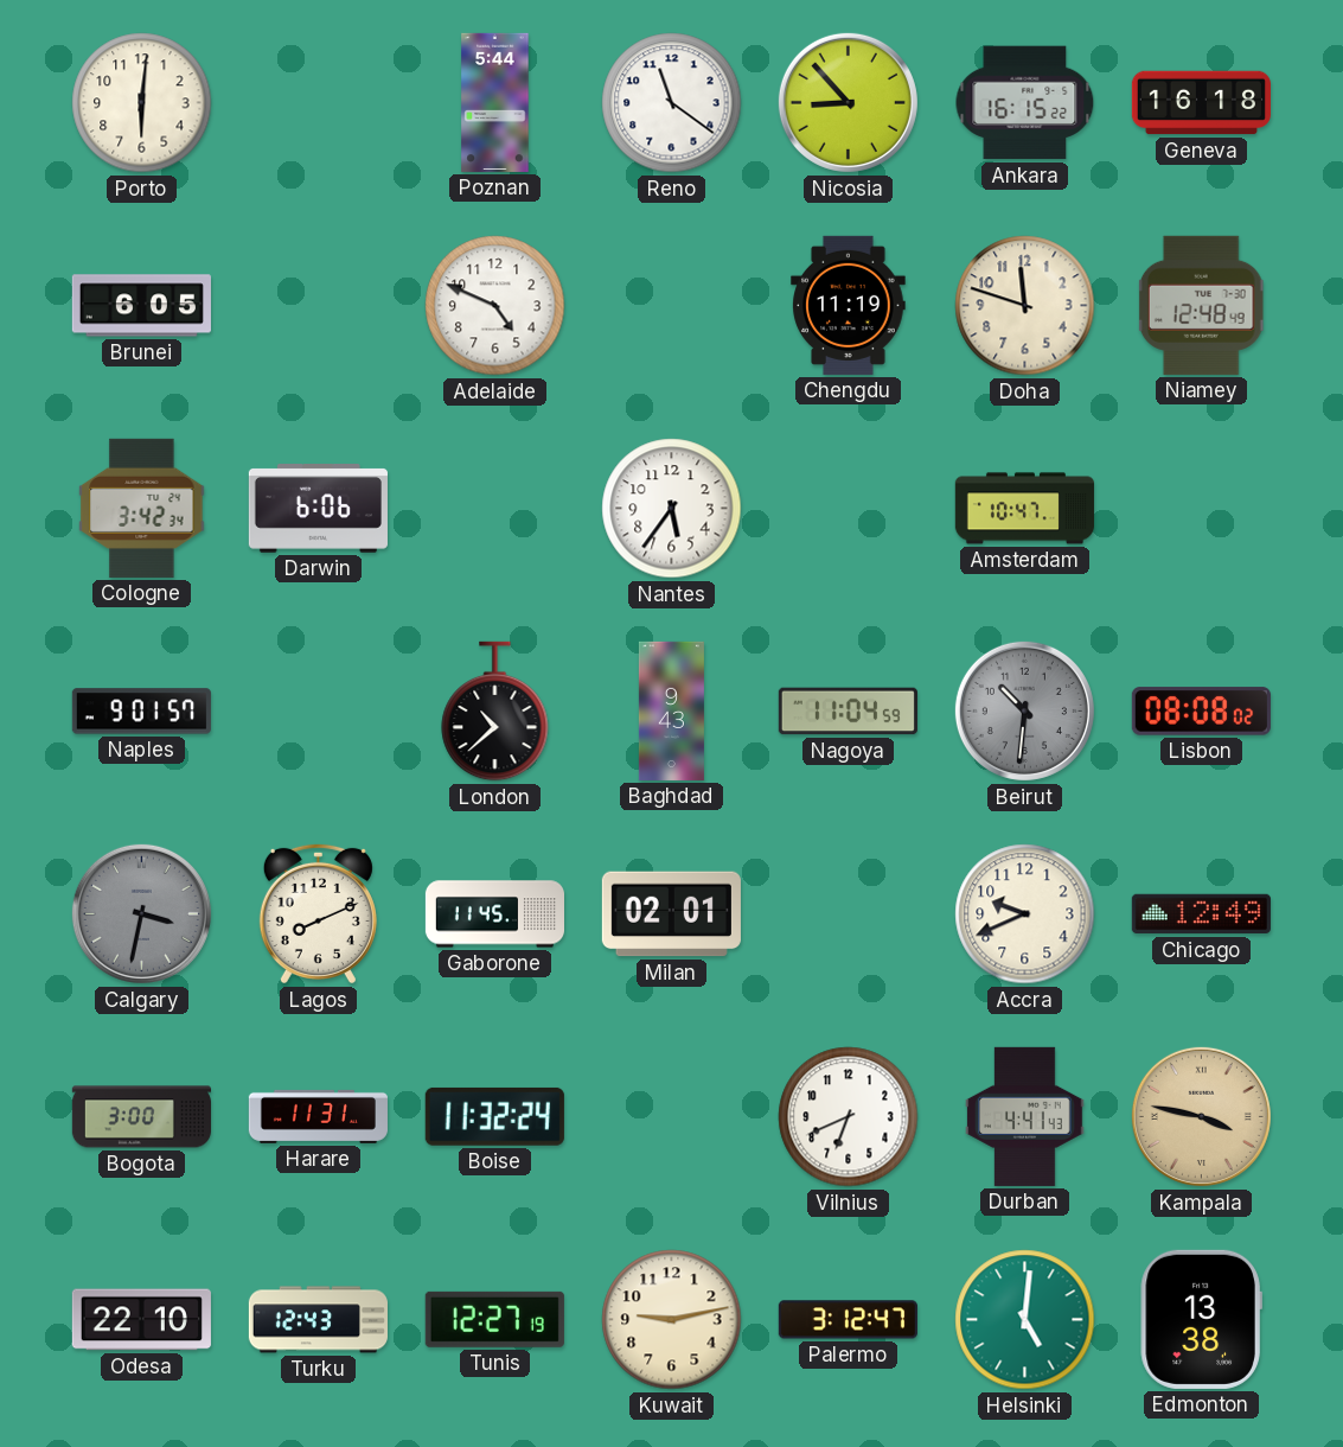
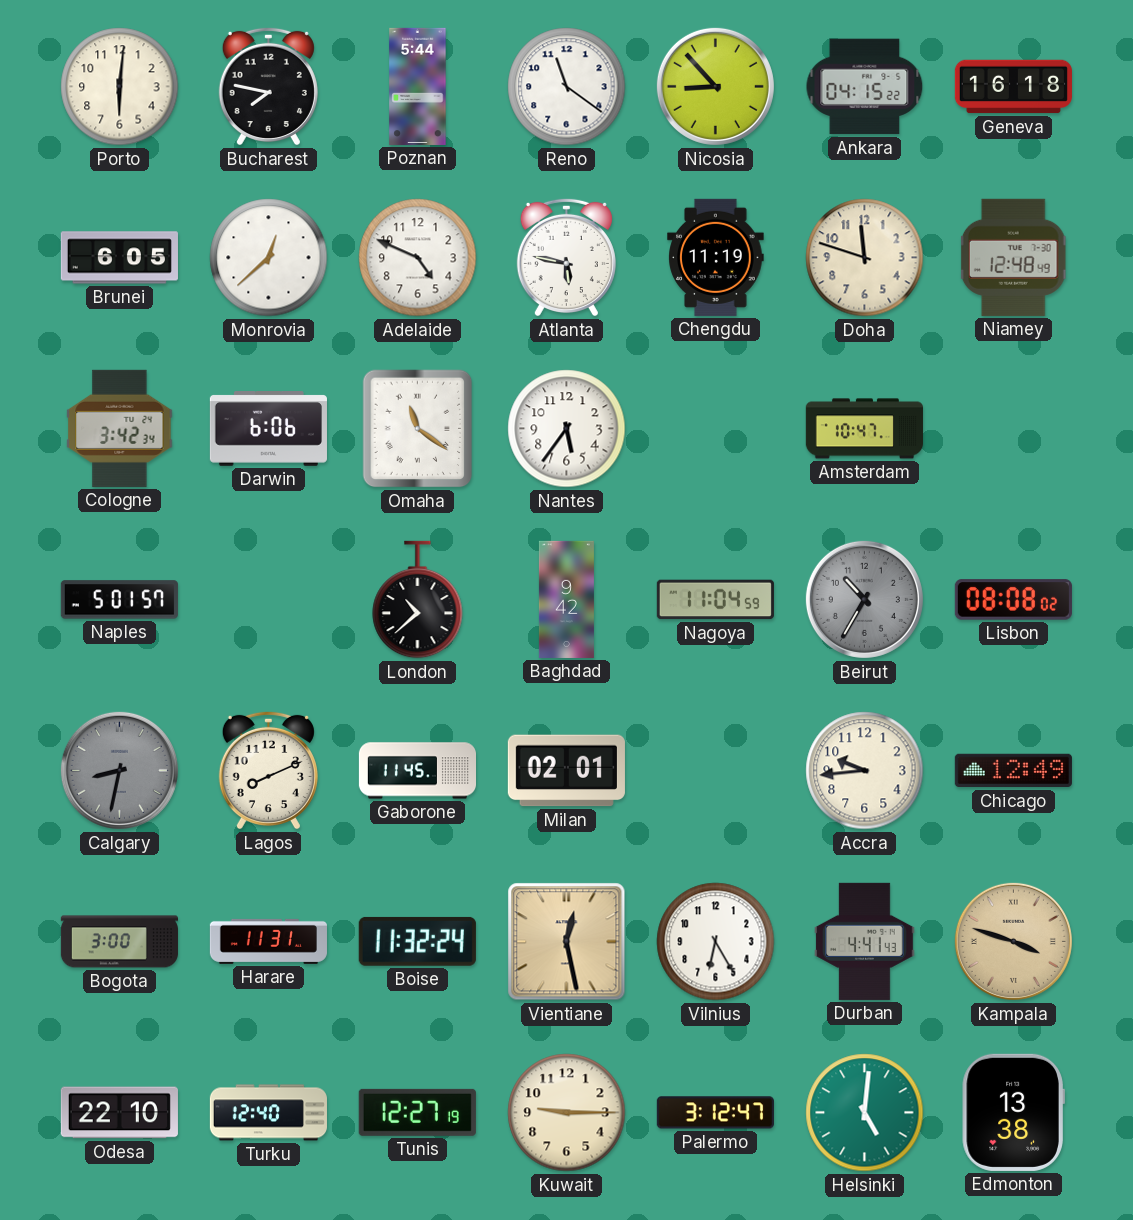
Bucharest: none -> 7:47 (268, 86)
Ankara: 16:15 -> 04:15 (865, 87)
Monrovia: none -> 12:38 (269, 258)
Atlanta: none -> 5:47 (566, 257)
Omaha: none -> 11:21 (418, 429)
Naples: 9:01 -> 5:01 (119, 600)
Baghdad: 9:43 -> 9:42 (566, 599)
Beirut: 10:31 -> 10:35 (864, 599)
Calgary: 3:32 -> 8:32 (119, 770)
Accra: 9:41 -> 9:44 (865, 771)
Vientiane: none -> 12:28 (567, 942)
Vilnius: 6:41 -> 6:25 (716, 942)
Kampala: 3:47 -> 3:48 (1013, 941)
Turku: 12:43 -> 12:40 (268, 1113)
Kuwait: 9:13 -> 9:15 (567, 1113)
